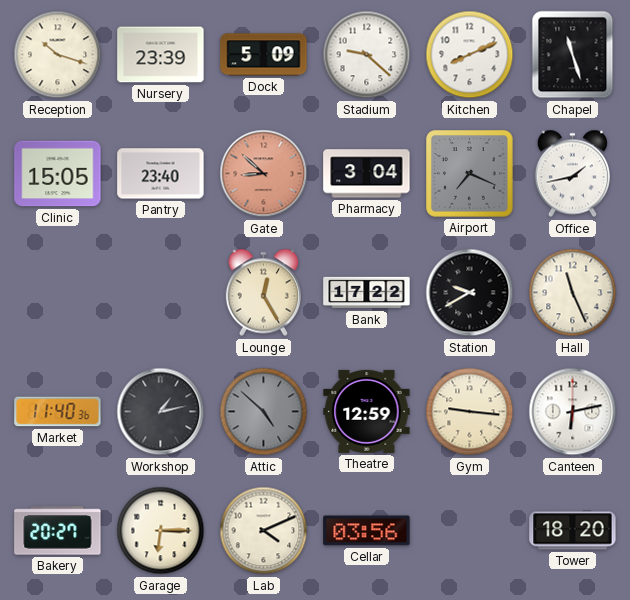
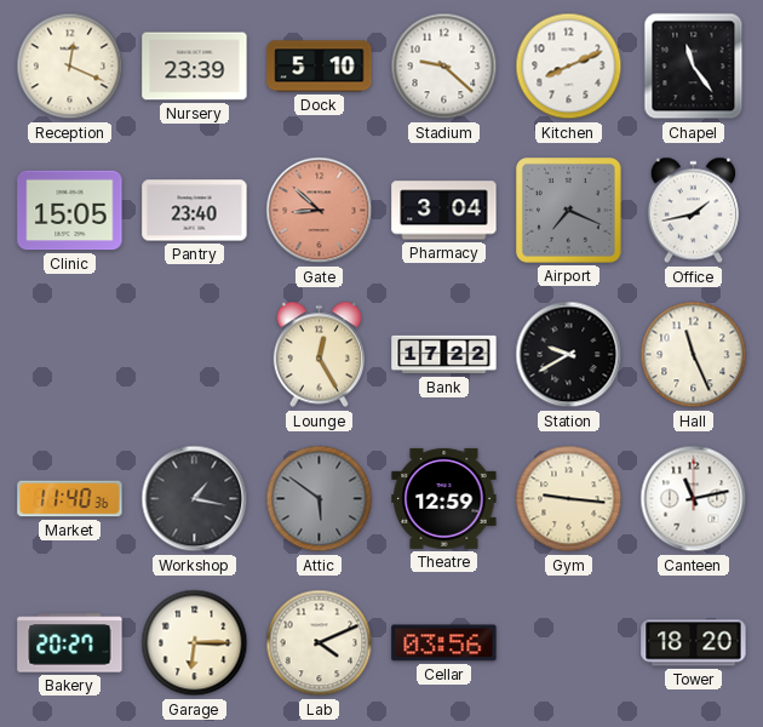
Reception: 10:18 -> 12:19 (70, 67)
Dock: 5:09 -> 5:10 (320, 67)
Chapel: 11:27 -> 11:24 (694, 67)
Workshop: 1:13 -> 1:17 (195, 499)
Attic: 4:52 -> 5:51 (320, 499)
Canteen: 6:13 -> 11:13 (694, 499)
